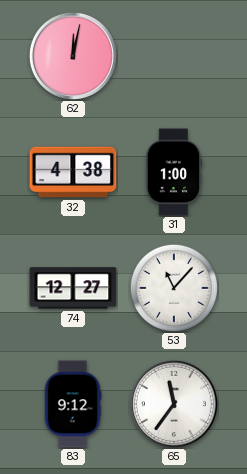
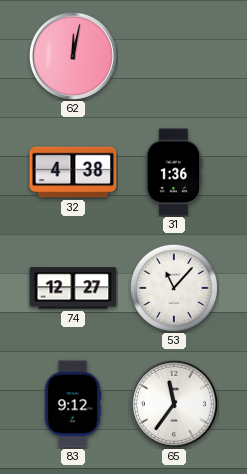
31: 1:00 -> 1:36 (174, 172)
